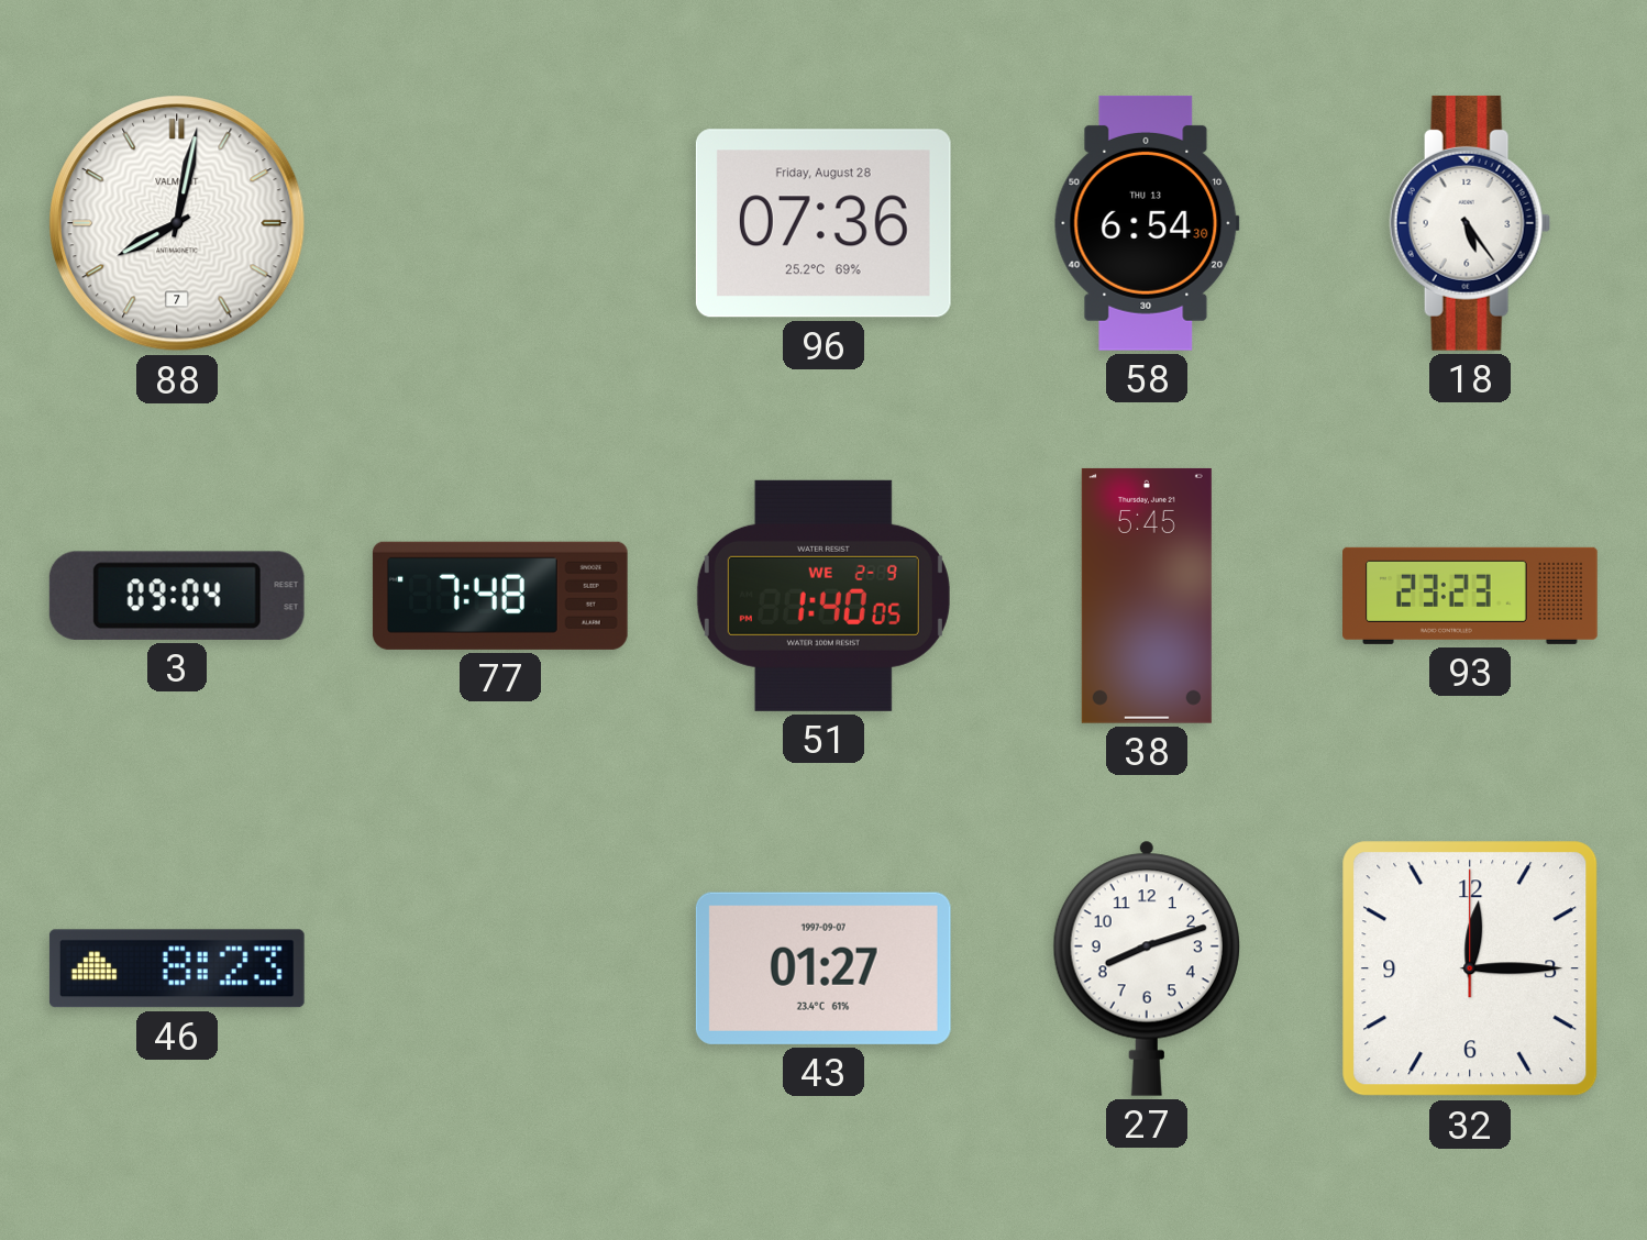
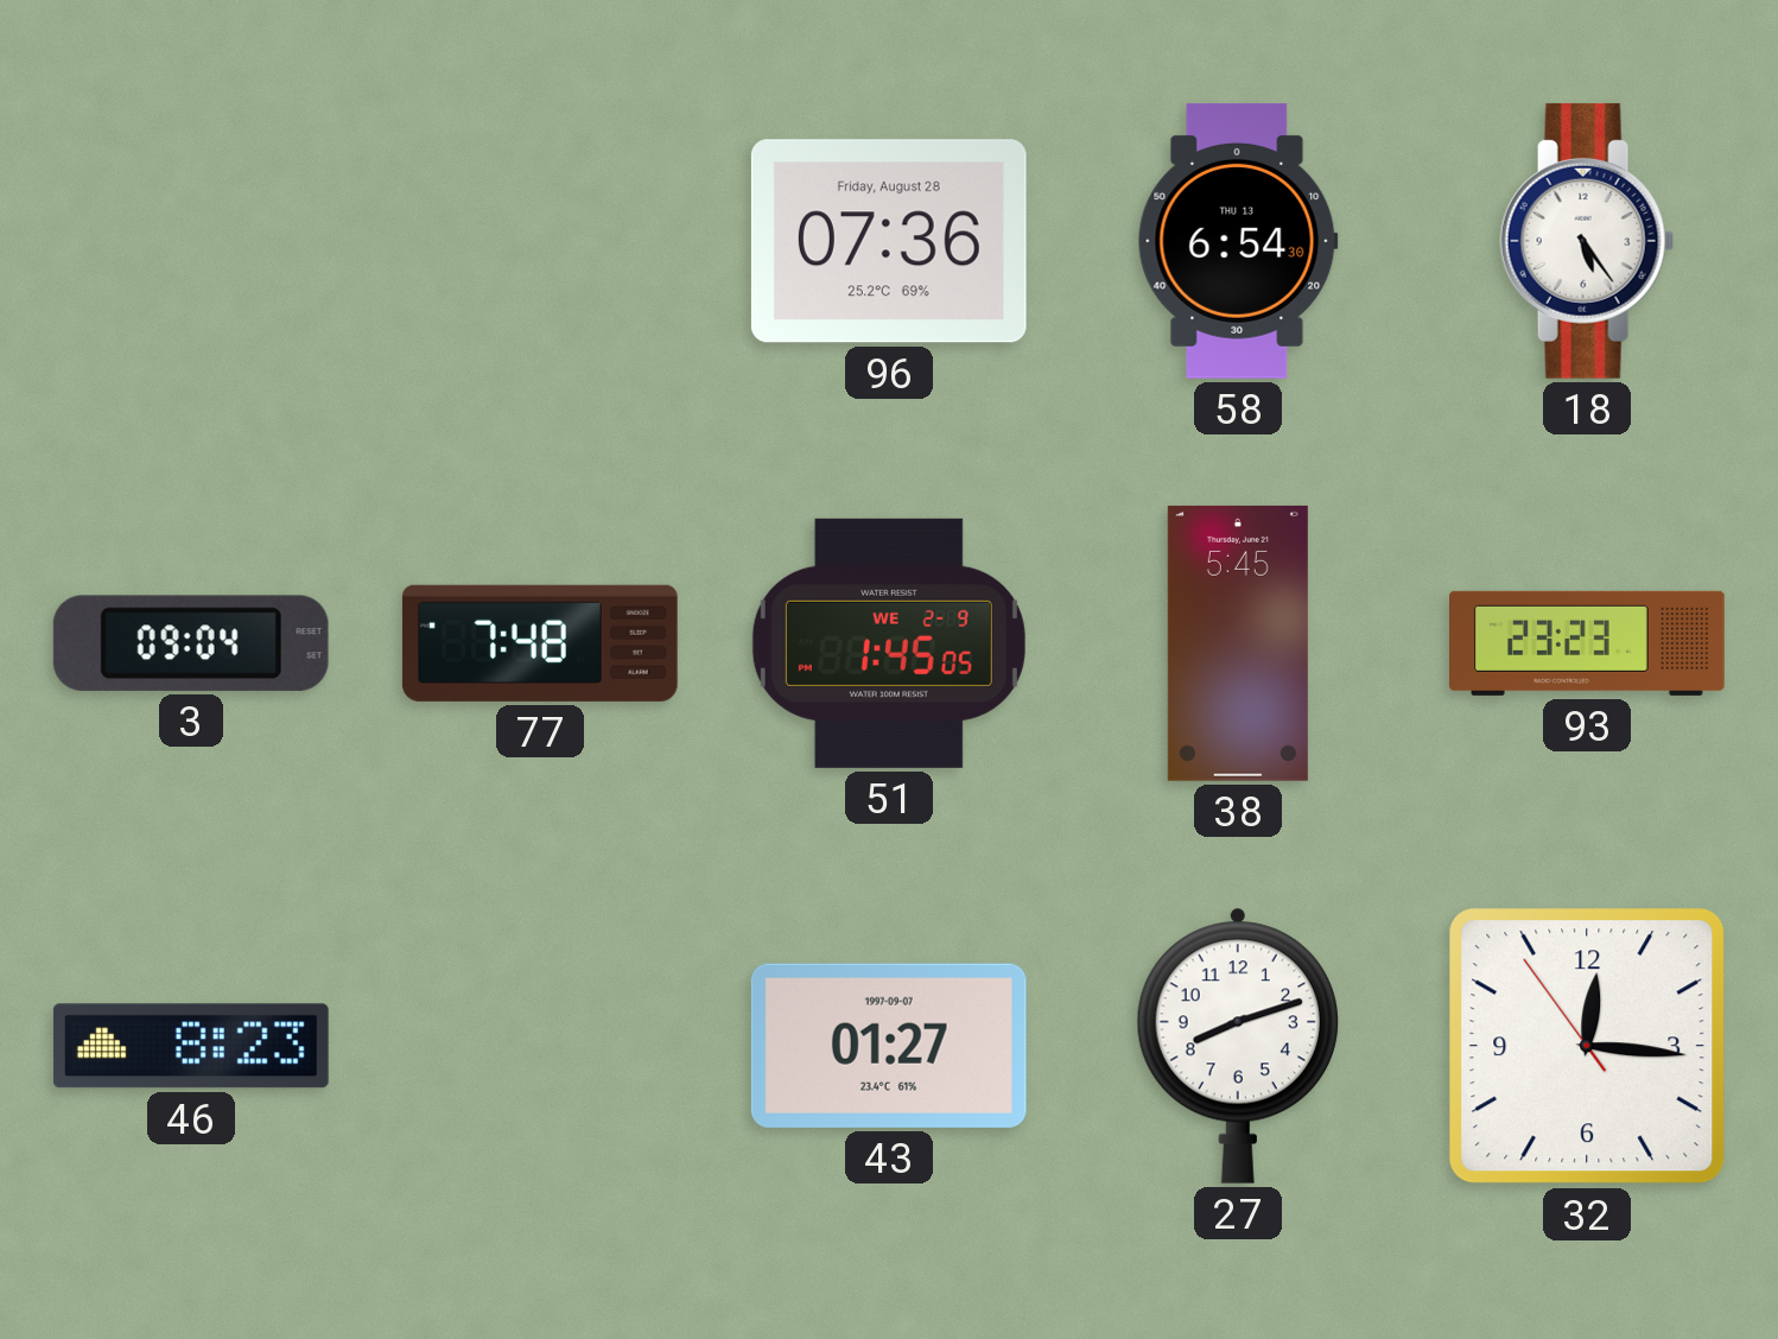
88: 8:02 -> none (177, 223)
51: 1:40 -> 1:45 (889, 643)
32: 12:15:00 -> 12:15:54 (1587, 1046)
